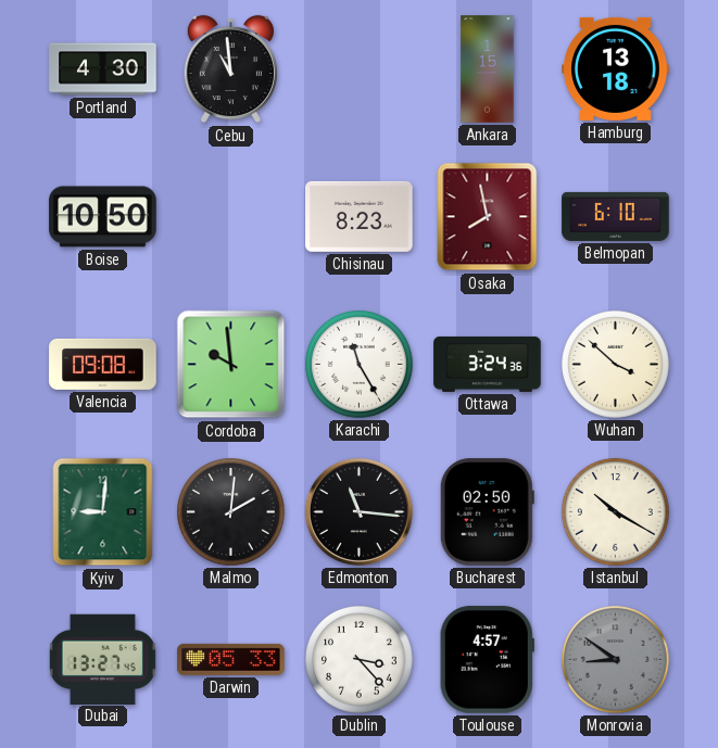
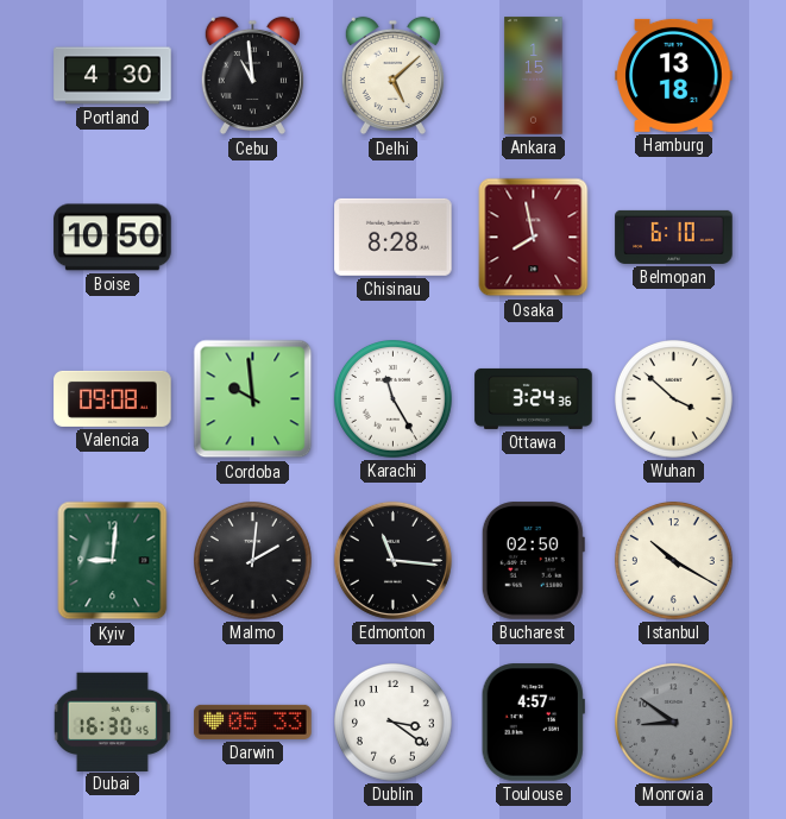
Delhi: none -> 5:08 (392, 76)
Chisinau: 8:23 -> 8:28 (394, 237)
Dubai: 13:27 -> 16:30 (112, 722)
Dublin: 3:23 -> 3:21 (394, 723)
